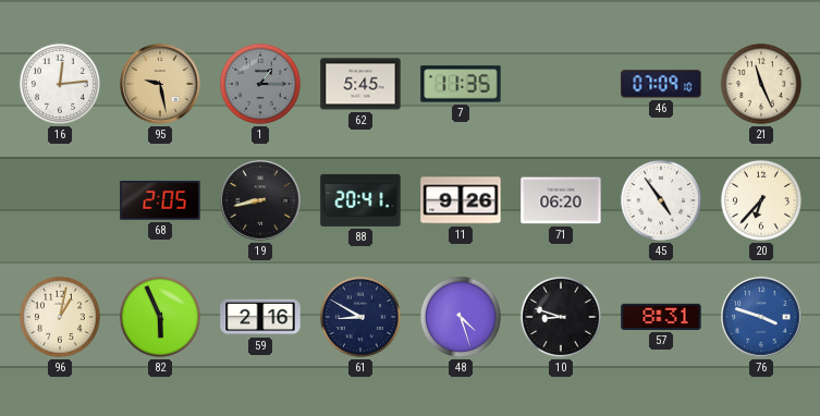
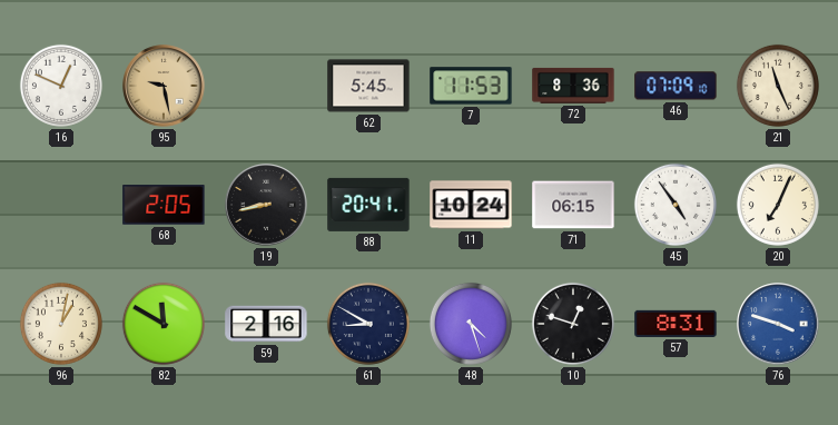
16: 12:14 -> 12:49 (61, 86)
1: 1:15 -> none (260, 84)
7: 11:35 -> 11:53 (471, 86)
72: none -> 8:36 (573, 86)
11: 9:26 -> 10:24 (471, 205)
71: 06:20 -> 06:15 (573, 205)
20: 6:37 -> 7:04 (778, 205)
82: 5:56 -> 11:50 (164, 324)
10: 8:48 -> 12:48 (573, 324)
